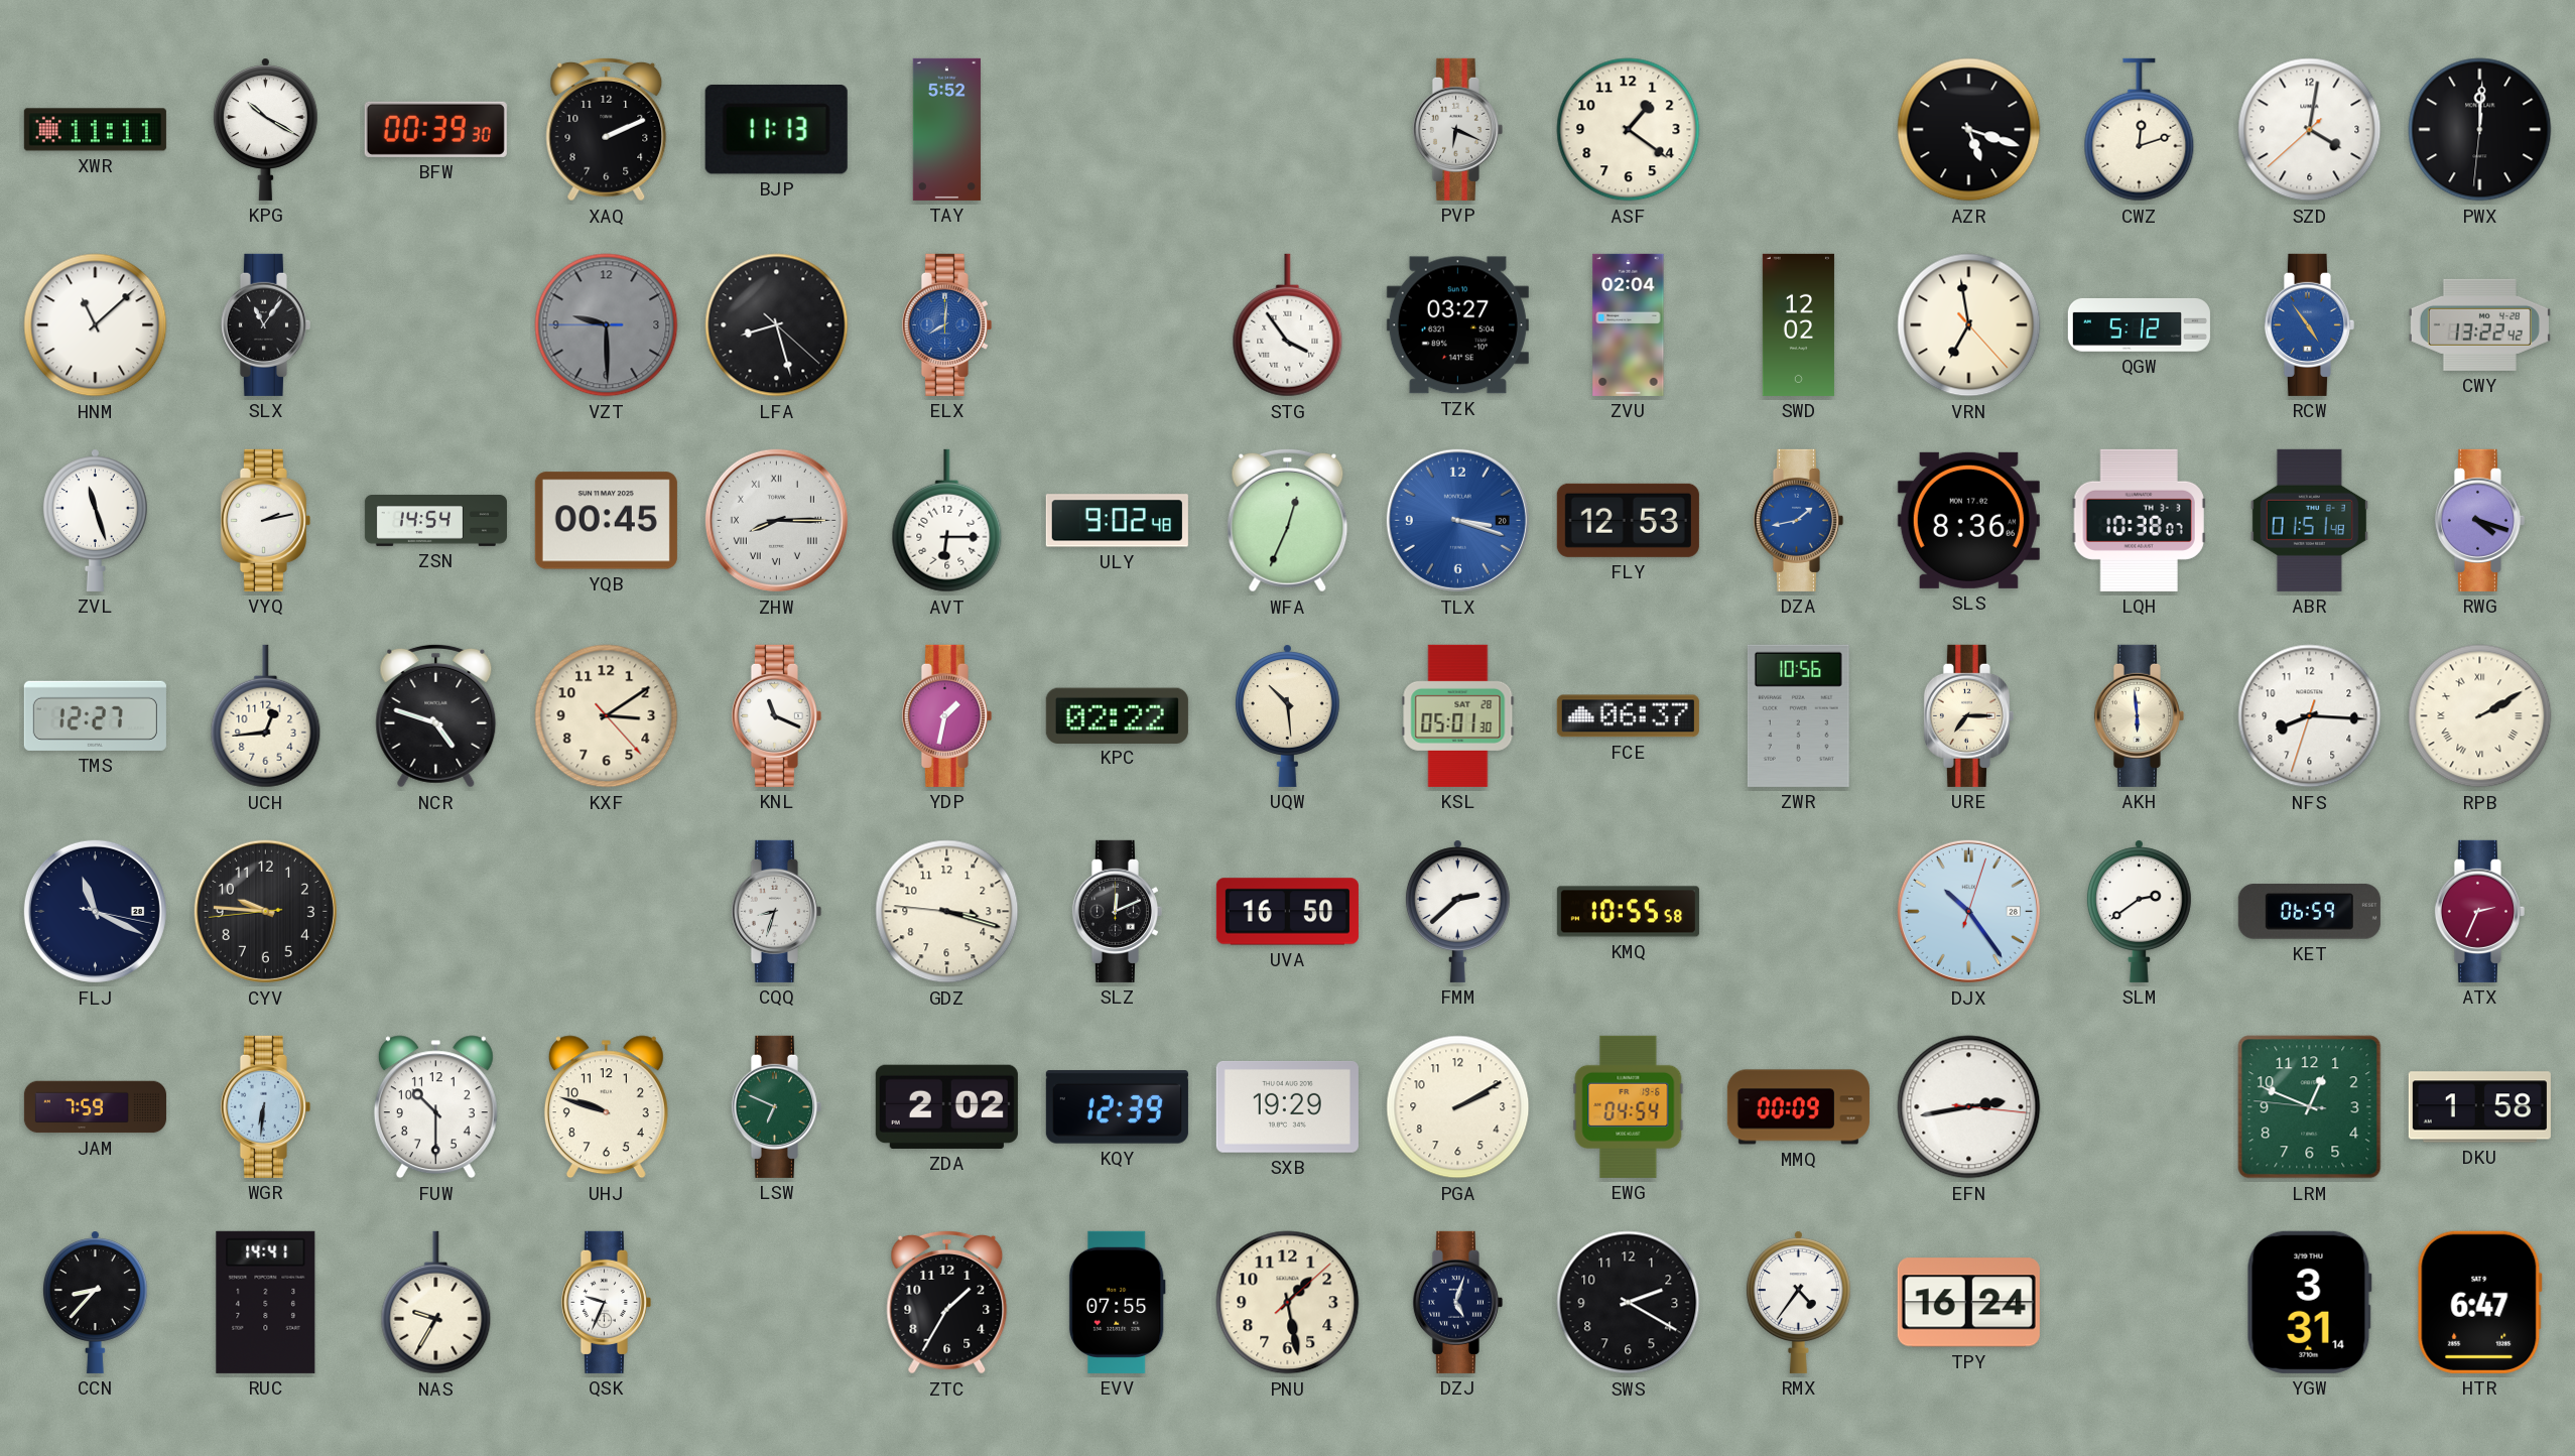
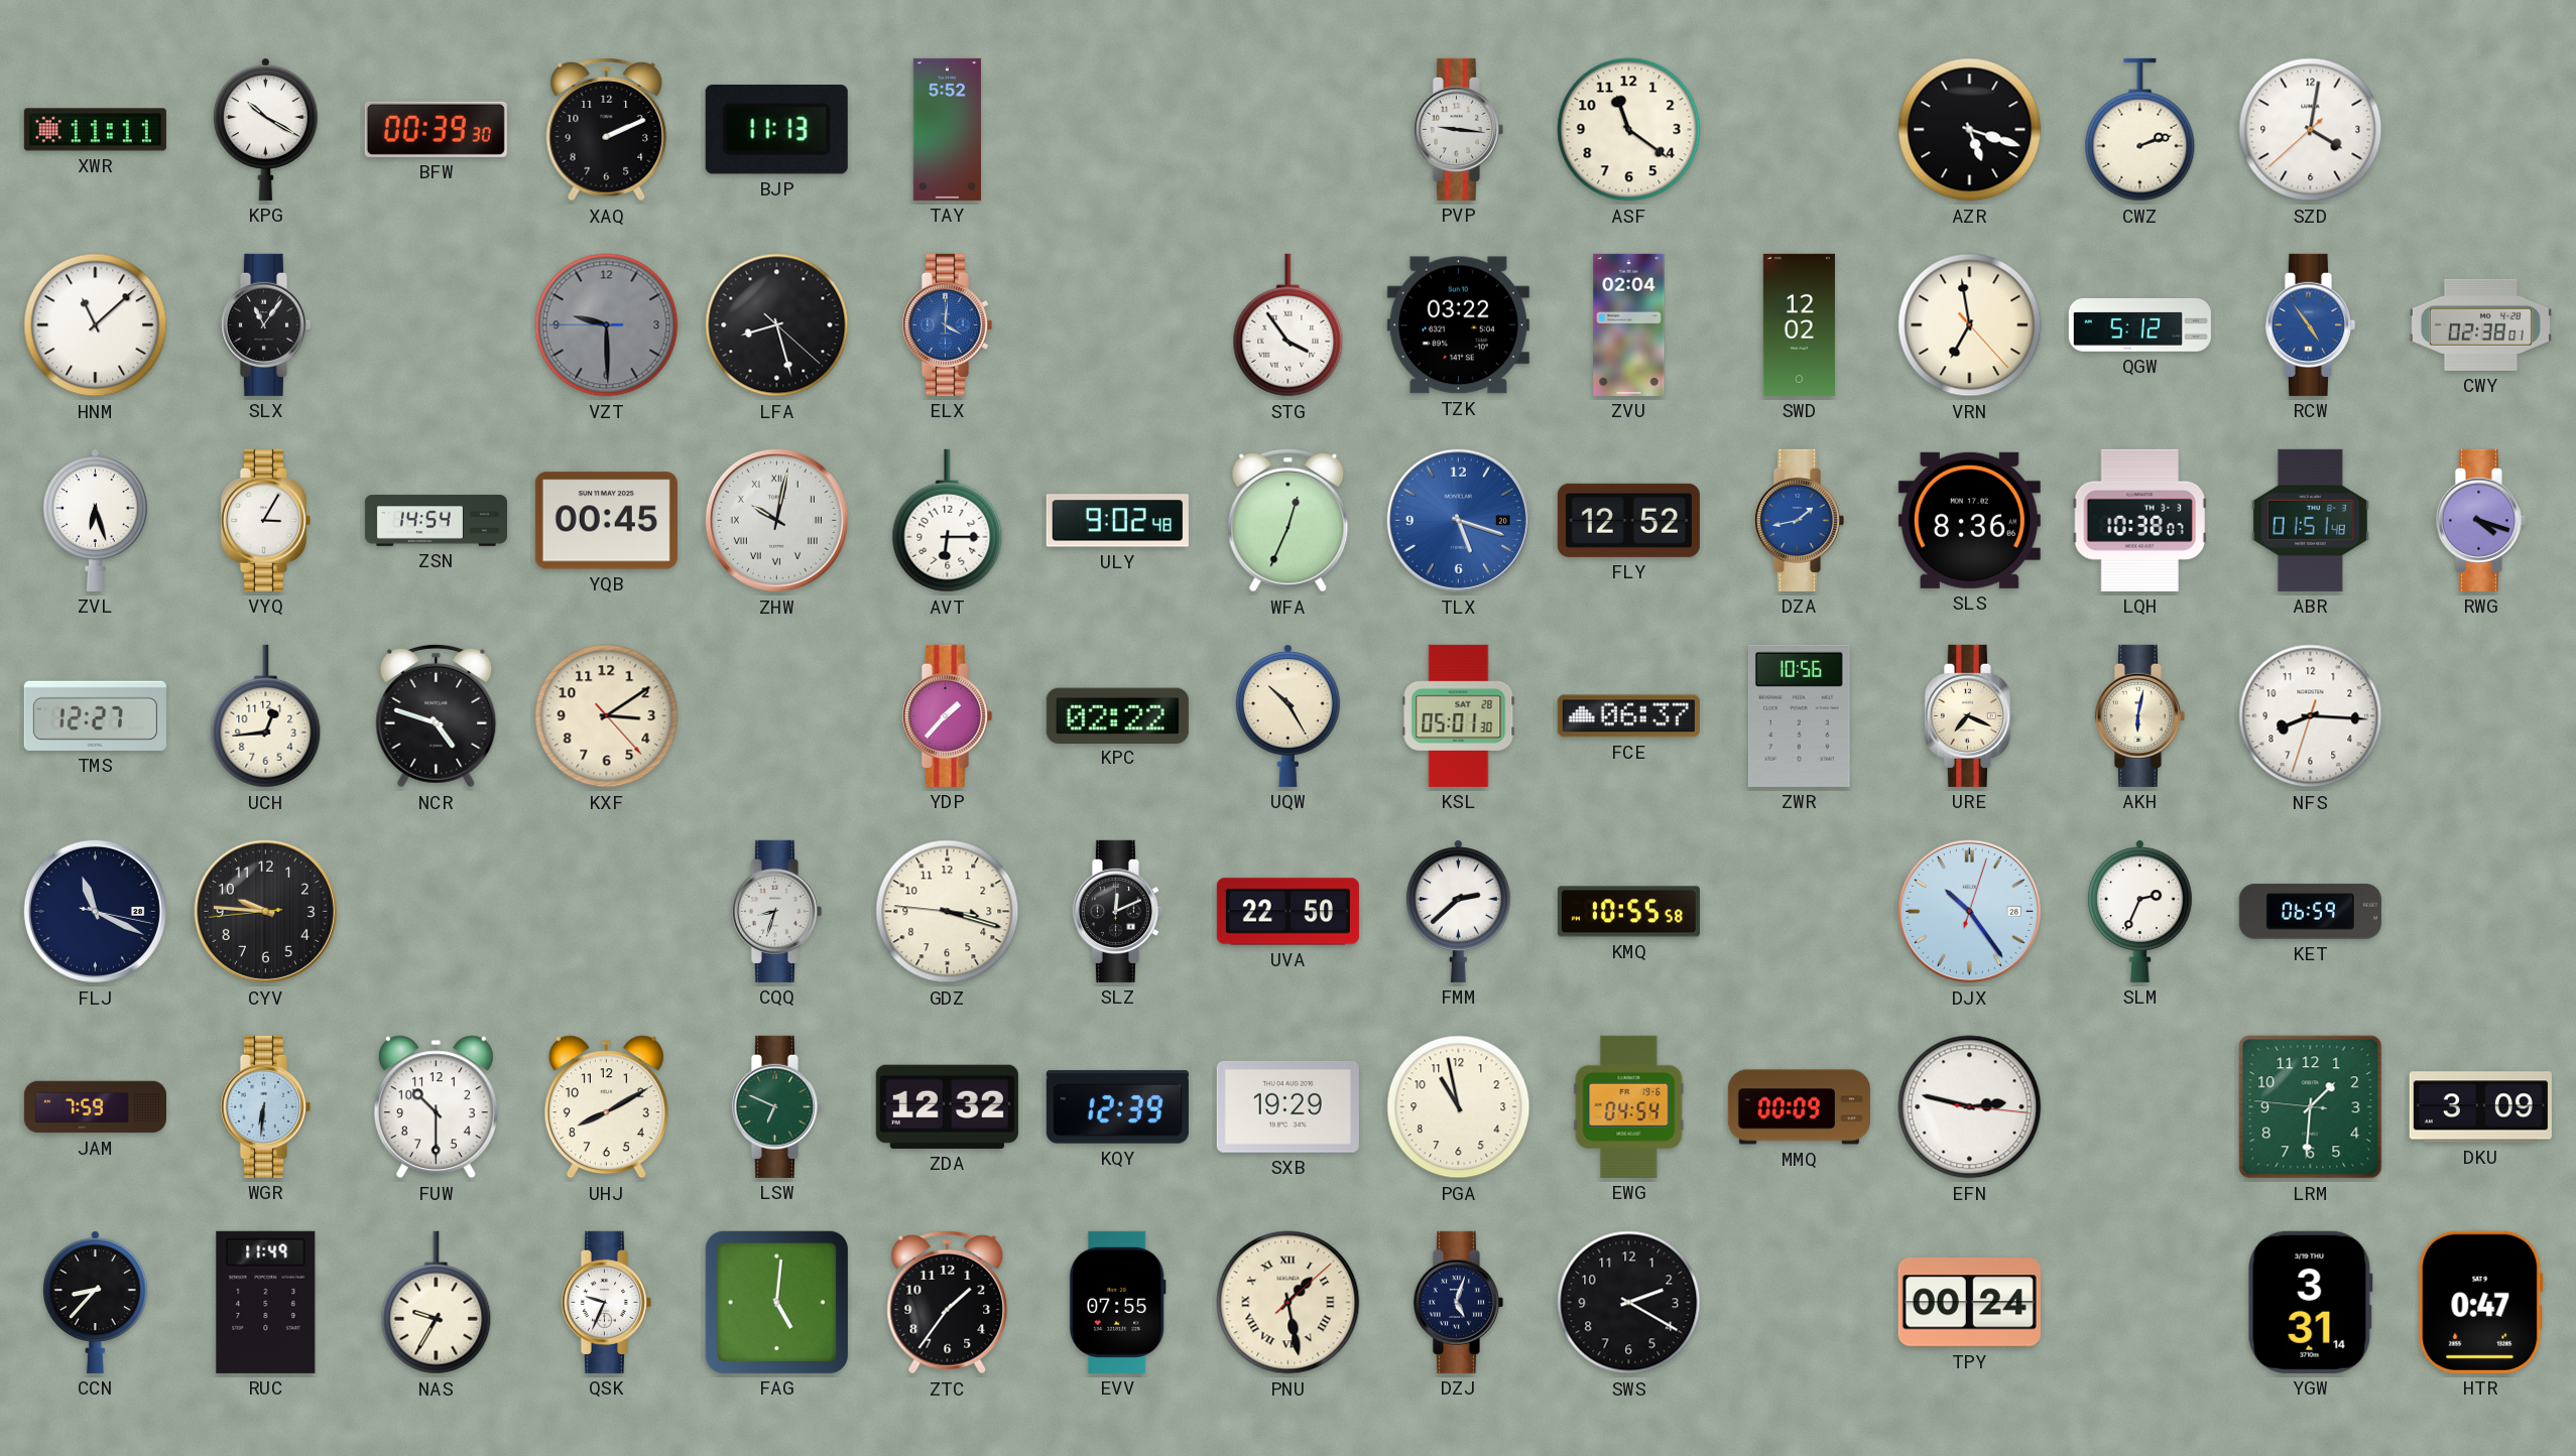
PVP: 6:19 -> 9:16 (1458, 129)
ASF: 1:21 -> 11:21 (1629, 130)
CWZ: 12:12 -> 2:12 (2140, 130)
PWX: 12:00 -> none (2480, 130)
ELX: 8:01 -> 4:01 (947, 324)
TZK: 03:27 -> 03:22 (1458, 325)
CWY: 13:22 -> 02:38 (2480, 324)
ZVL: 11:27 -> 6:27 (95, 520)
VYQ: 2:13 -> 3:05 (265, 520)
ZHW: 8:15 -> 10:02 (776, 520)
TLX: 3:18 -> 5:18 (1458, 520)
FLY: 12:53 -> 12:52 (1628, 520)
KNL: 11:19 -> none (776, 715)
YDP: 1:32 -> 1:37 (947, 715)
UQW: 10:29 -> 10:25 (1287, 715)
URE: 7:15 -> 7:19 (1969, 715)
AKH: 5:59 -> 6:02 (2139, 715)
RPB: 2:10 -> none (2480, 716)
UVA: 16:50 -> 22:50 (1287, 912)
SLM: 2:39 -> 2:34 (2139, 911)
ATX: 2:34 -> none (2479, 911)
UHJ: 9:48 -> 8:10 (606, 1107)
ZDA: 2:02 -> 12:32 (947, 1106)
PGA: 2:10 -> 10:58 (1459, 1107)
EFN: 2:43 -> 2:47 (1970, 1107)
LRM: 12:48 -> 1:30 (2311, 1107)
DKU: 1:58 -> 3:09 (2480, 1107)
RUC: 14:41 -> 11:49 (266, 1302)
FAG: none -> 5:01 (776, 1302)
ZTC: 1:35 -> 1:36 (948, 1302)
PNU numerals: Arabic -> Roman (1289, 1303)
RMX: 4:36 -> none (1798, 1302)
TPY: 16:24 -> 00:24 (1969, 1303)
HTR: 6:47 -> 0:47 (2480, 1302)
